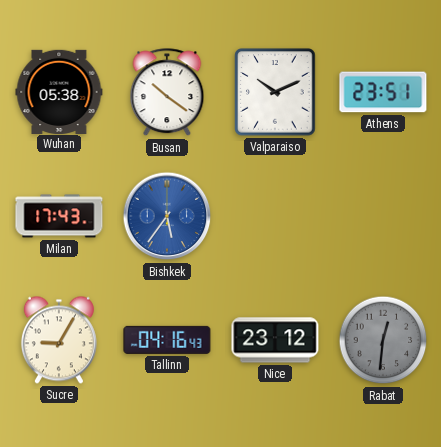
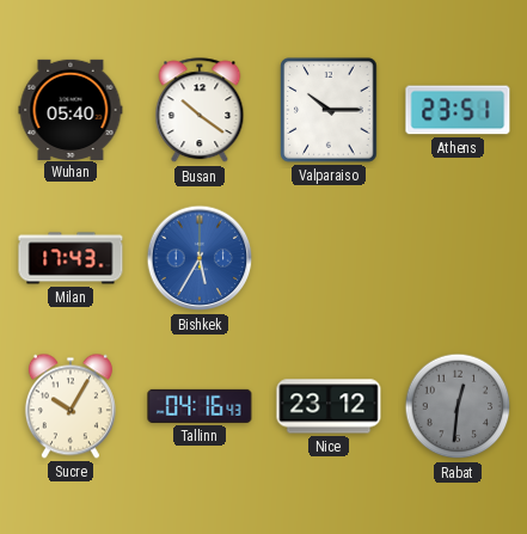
Wuhan: 05:38 -> 05:40 (71, 109)
Valparaiso: 10:11 -> 10:15 (329, 110)
Bishkek: 5:36 -> 5:35 (200, 258)
Sucre: 9:05 -> 10:05 (71, 406)
